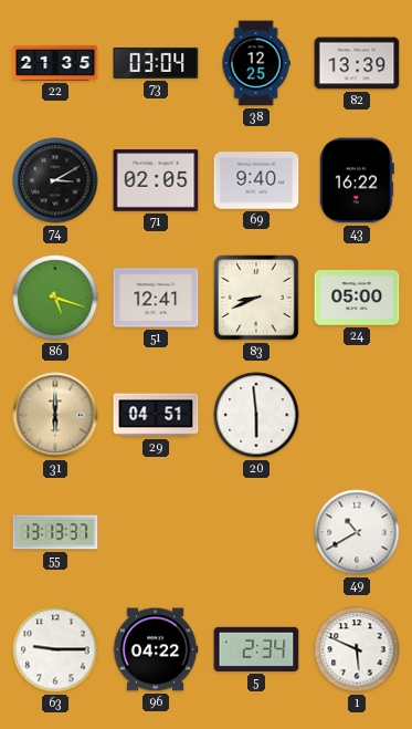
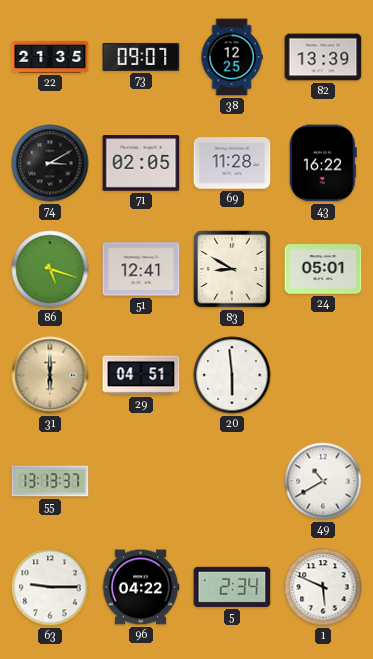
73: 03:04 -> 09:07 (141, 57)
69: 9:40 -> 11:28 (232, 163)
83: 8:41 -> 8:50 (232, 269)
24: 05:00 -> 05:01 (323, 269)
